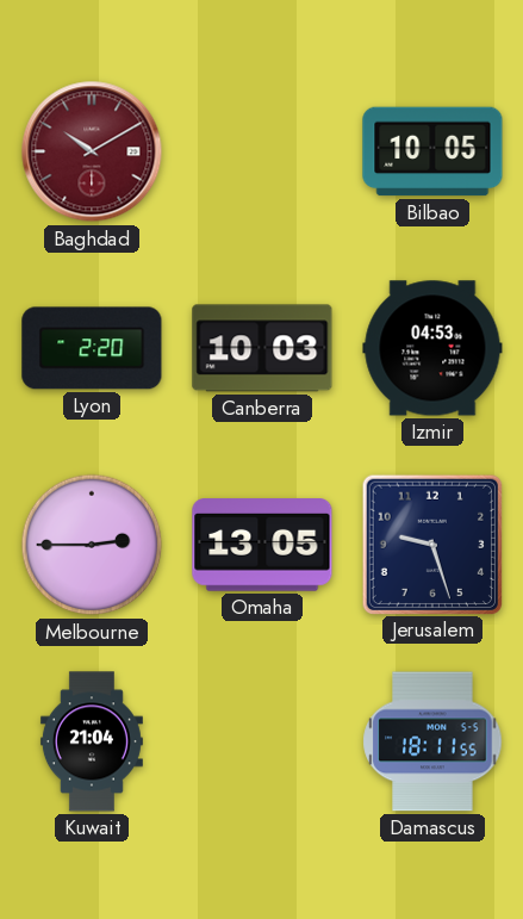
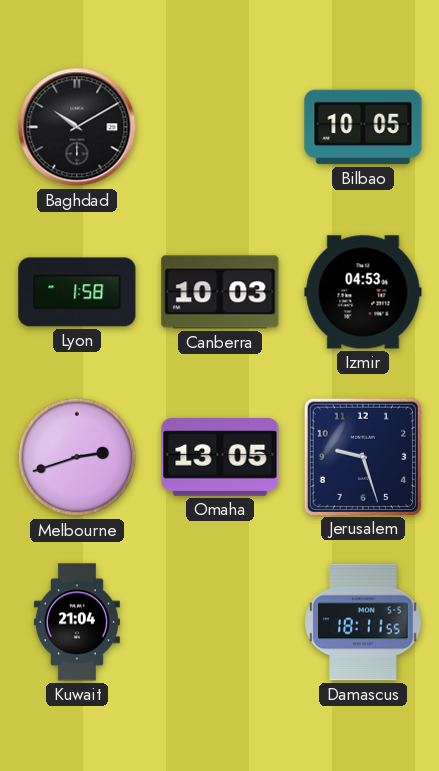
Baghdad dial: burgundy -> black (77, 127)
Lyon: 2:20 -> 1:58 (77, 292)
Melbourne: 2:45 -> 2:42 (77, 457)
